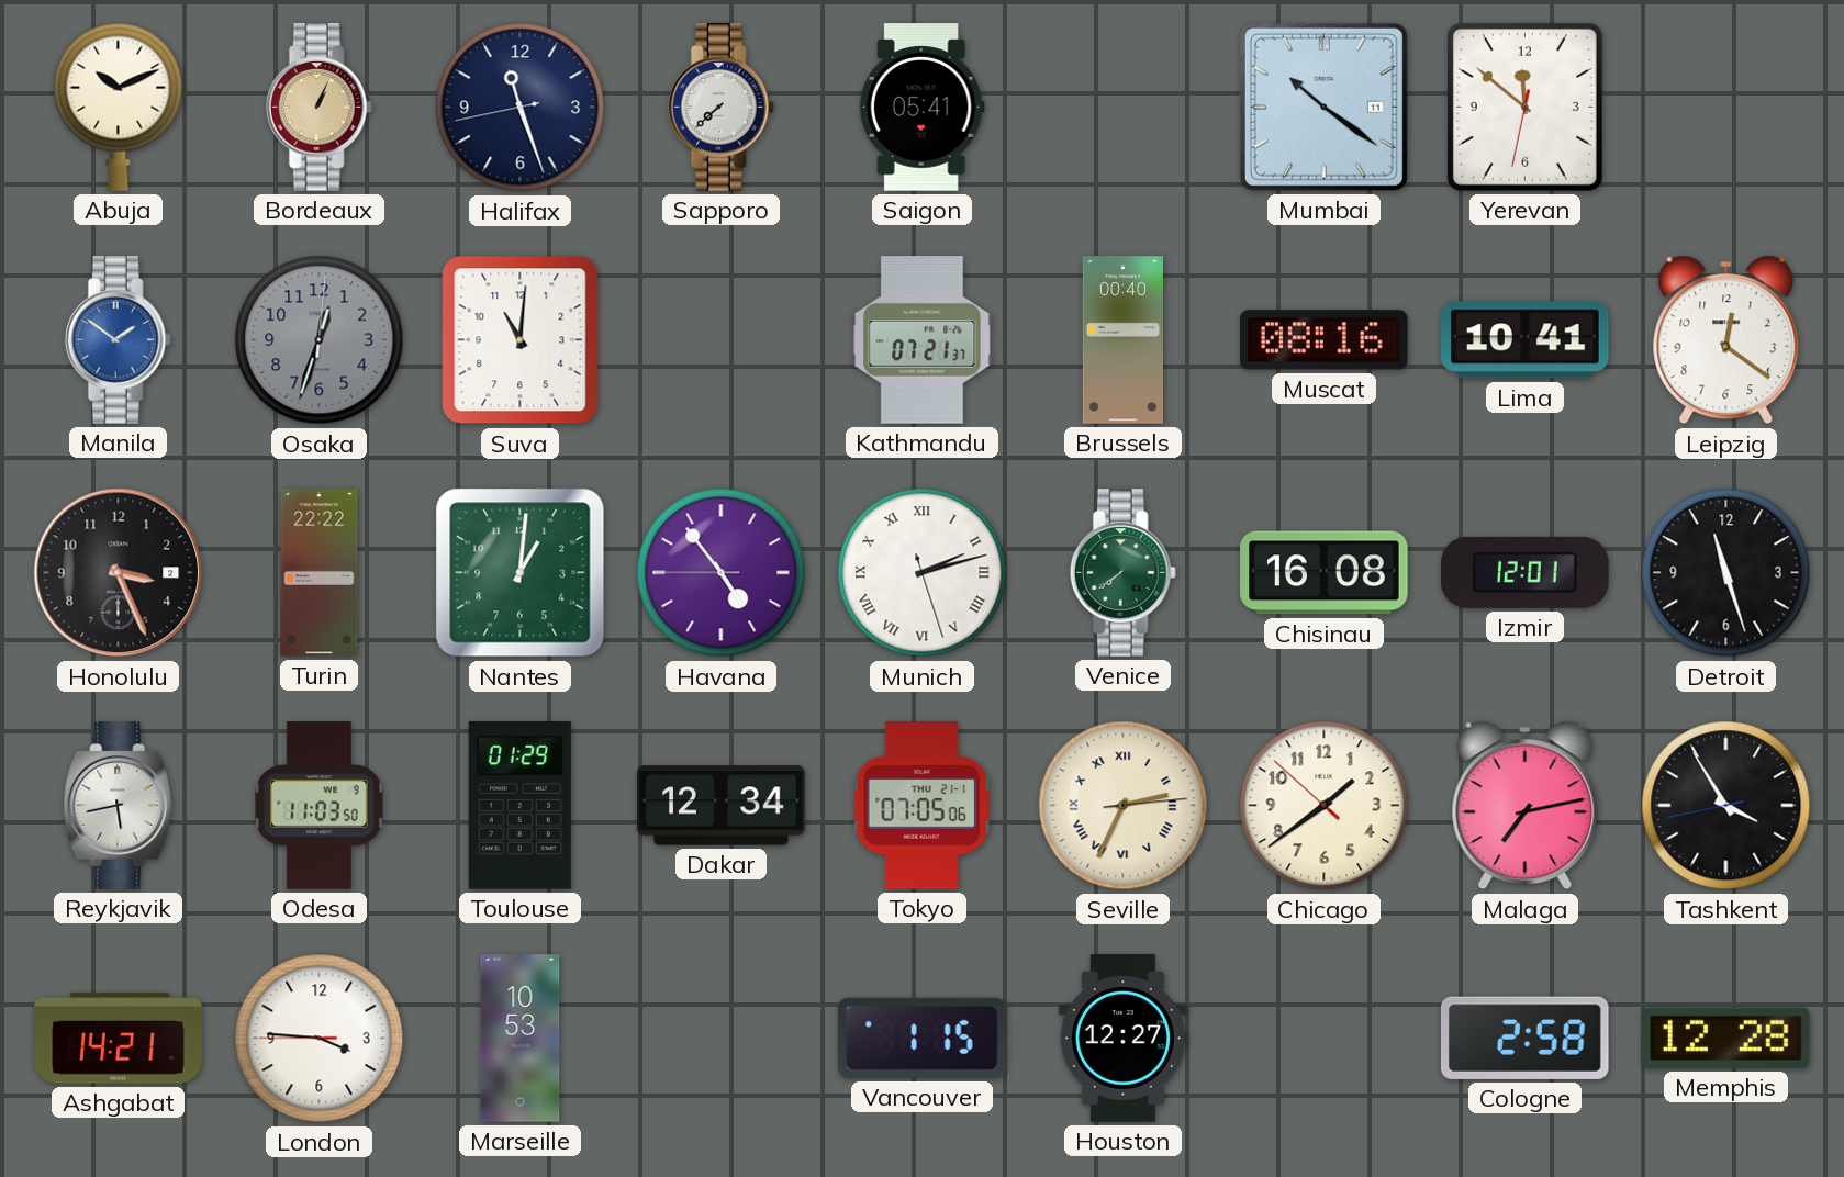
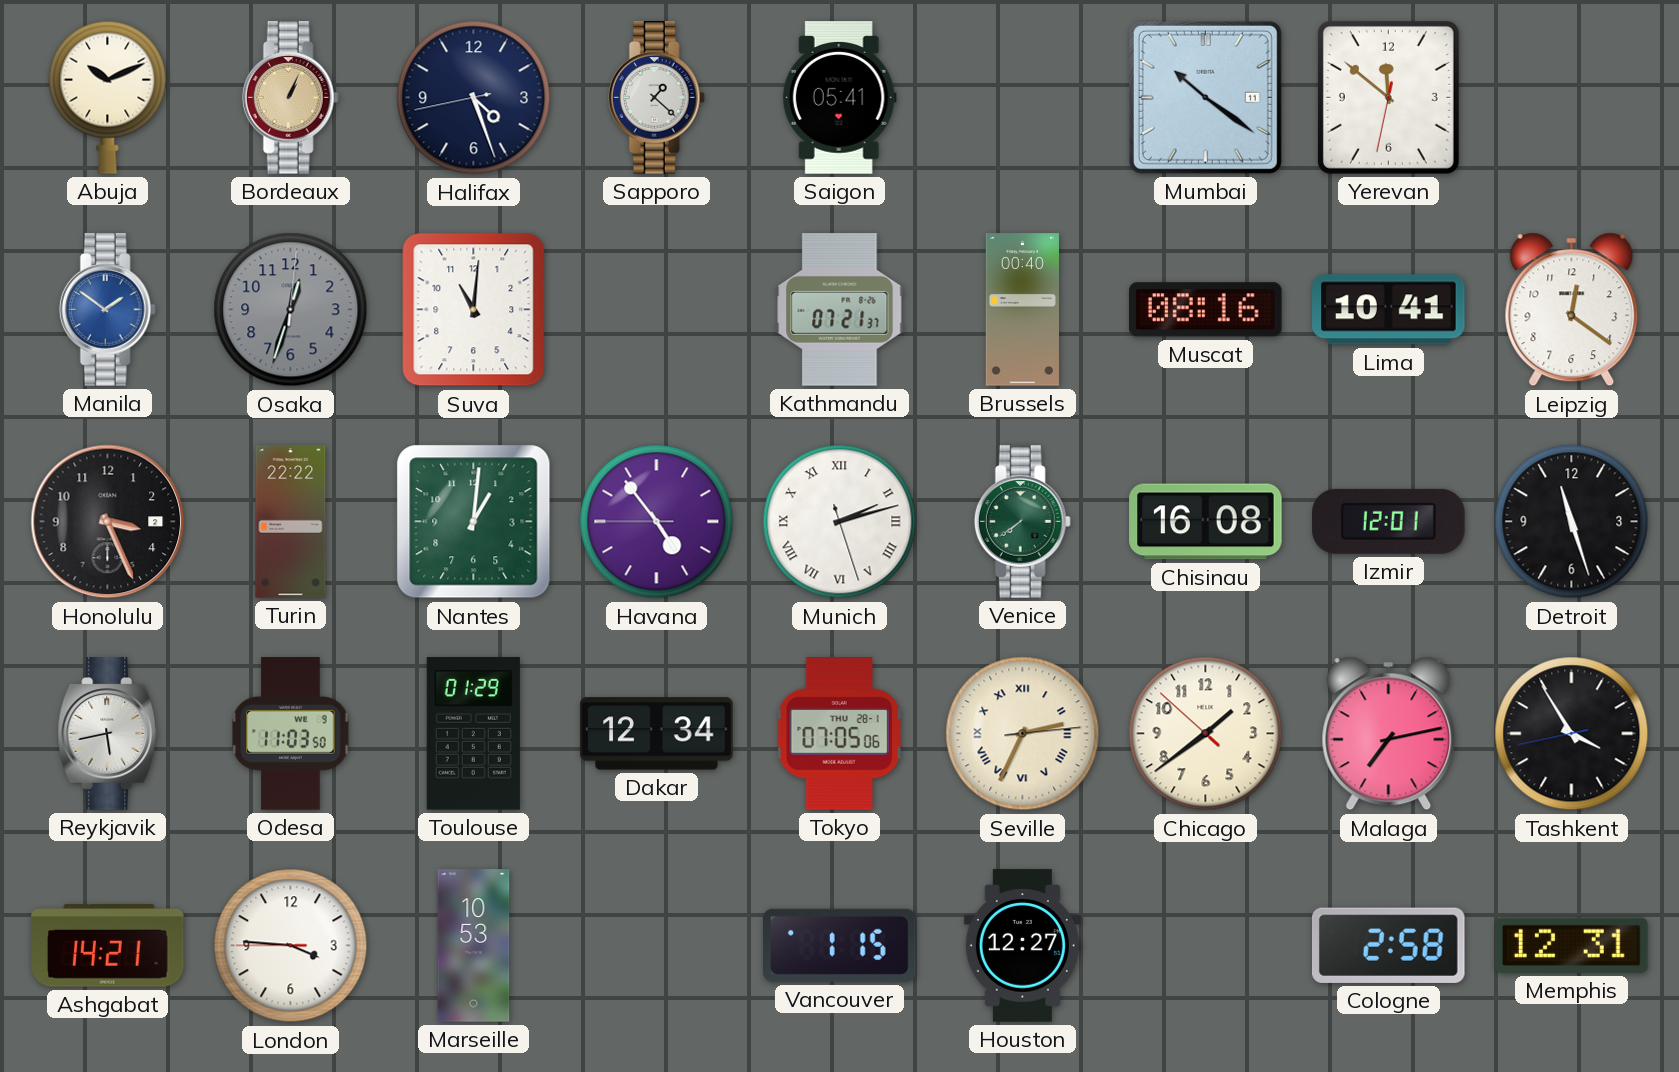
Halifax: 11:26 -> 4:26 (474, 98)
Sapporo: 7:38 -> 1:22 (656, 98)
Tokyo date: THU 21-1 -> THU 28-1 (839, 734)
Memphis: 12:28 -> 12:31 (1572, 945)
